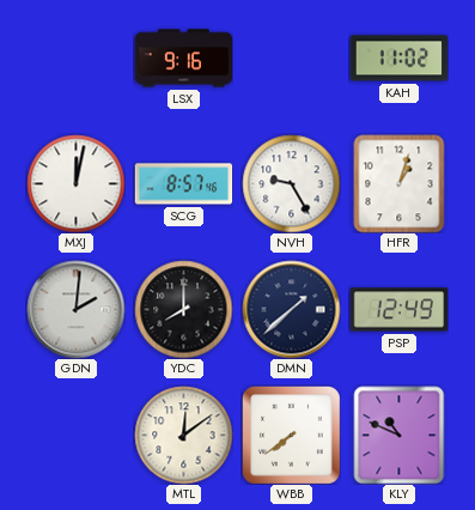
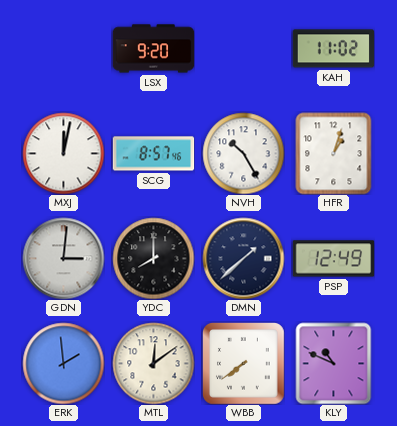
LSX: 9:16 -> 9:20 (153, 49)
NVH: 9:25 -> 10:25 (243, 153)
GDN: 2:01 -> 3:01 (63, 258)
ERK: none -> 1:59 (63, 363)
